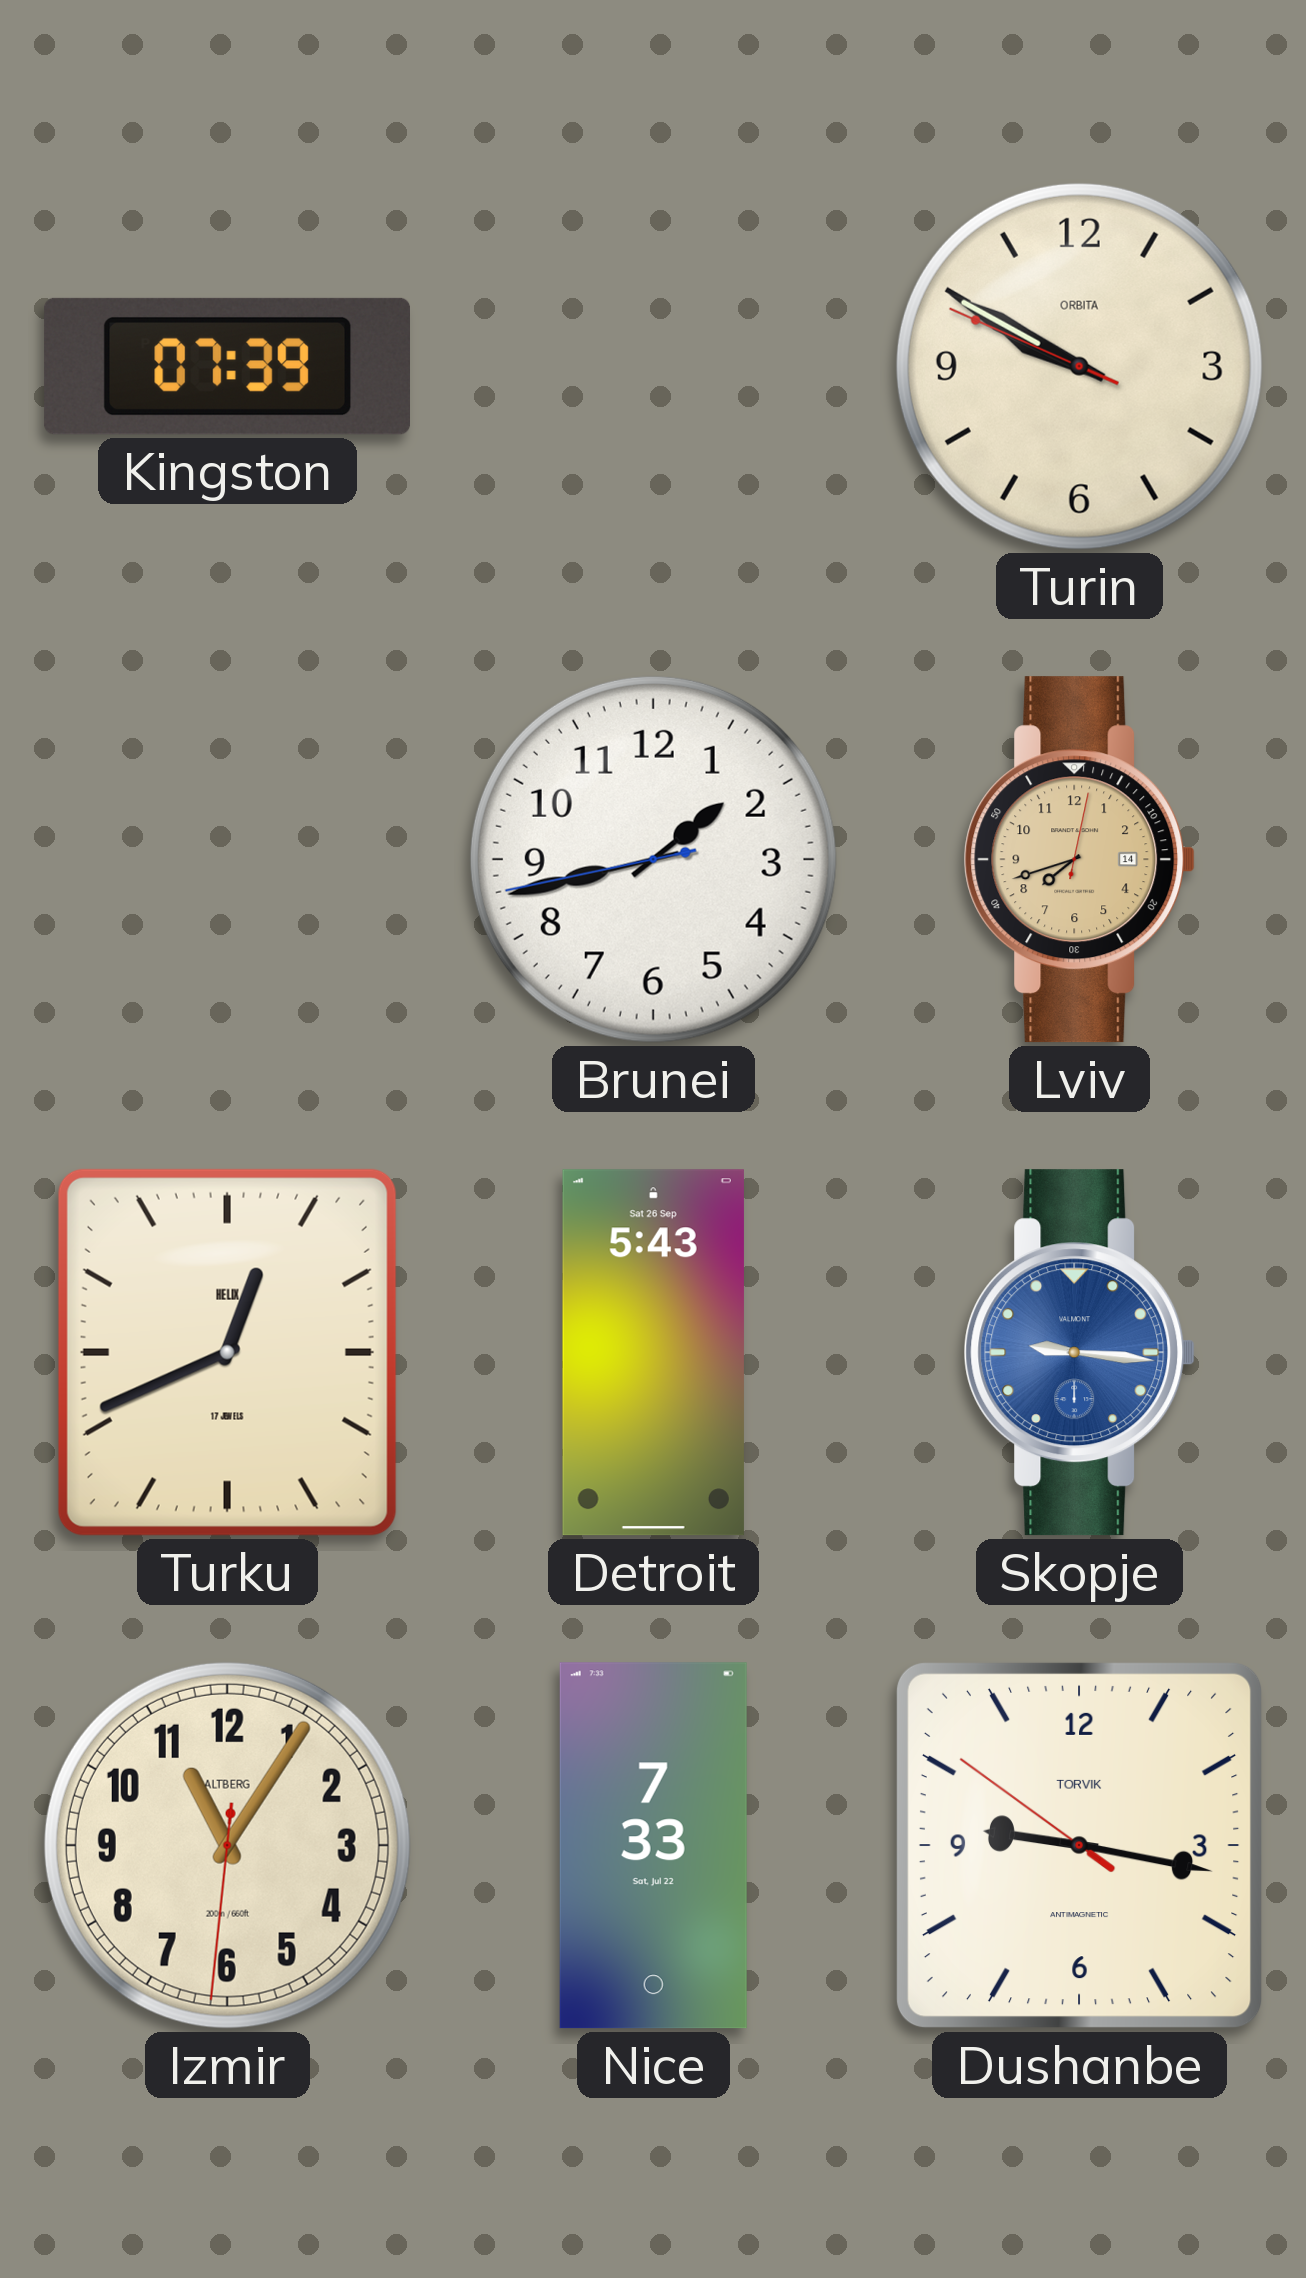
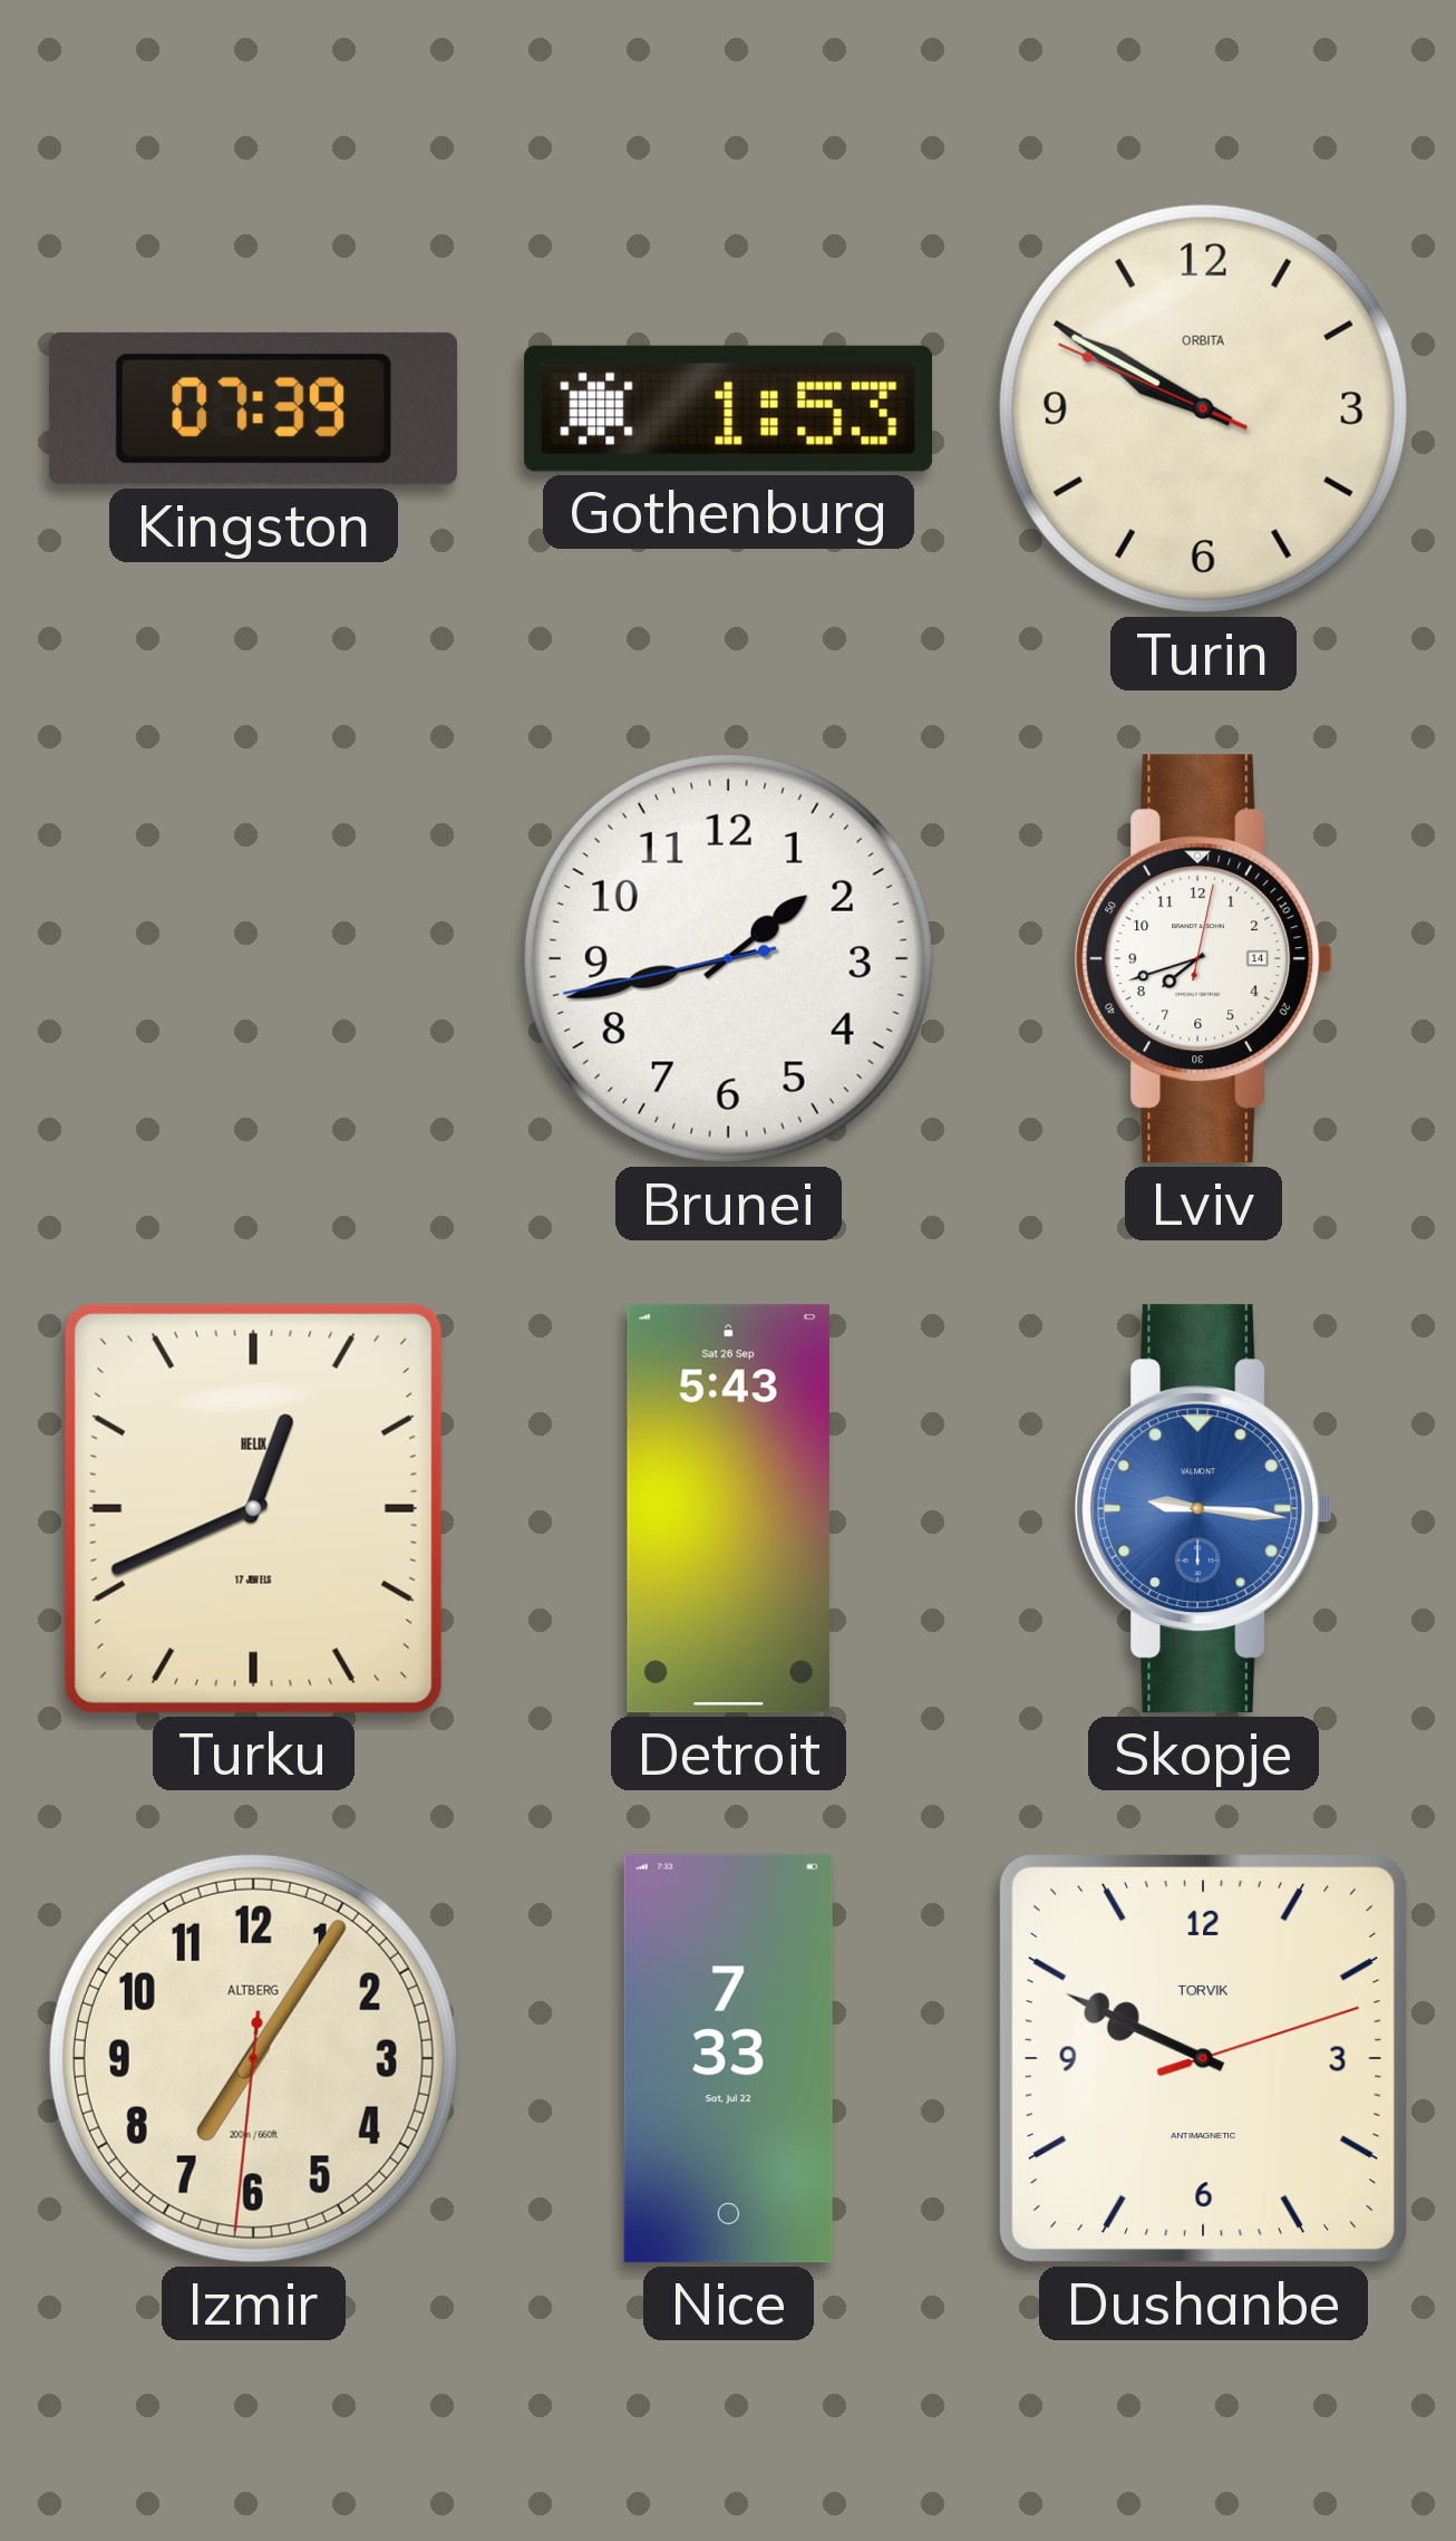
Gothenburg: none -> 1:53 (728, 408)
Lviv dial: champagne -> white (1204, 959)
Izmir: 11:05 -> 7:05 (253, 2058)
Dushanbe: 9:16 -> 9:49 (1203, 2058)
